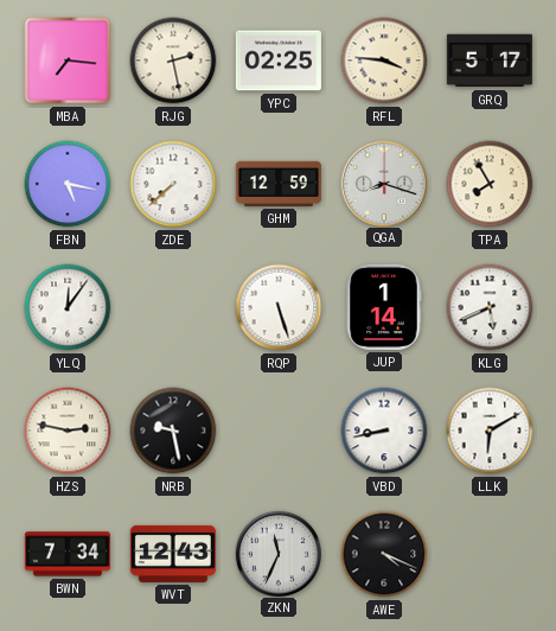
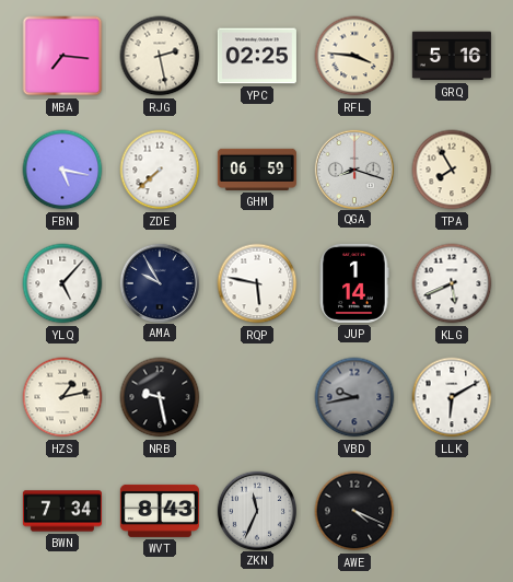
GRQ: 5:17 -> 5:16 (452, 56)
GHM: 12:59 -> 06:59 (257, 170)
YLQ: 12:06 -> 5:07 (62, 283)
AMA: none -> 9:55 (159, 282)
RQP: 5:27 -> 5:47 (257, 283)
HZS: 2:47 -> 1:13 (62, 397)
VBD: 8:43 -> 9:43 (354, 397)
VBD dial: white -> grey (354, 397)
WVT: 12:43 -> 8:43 (160, 511)
